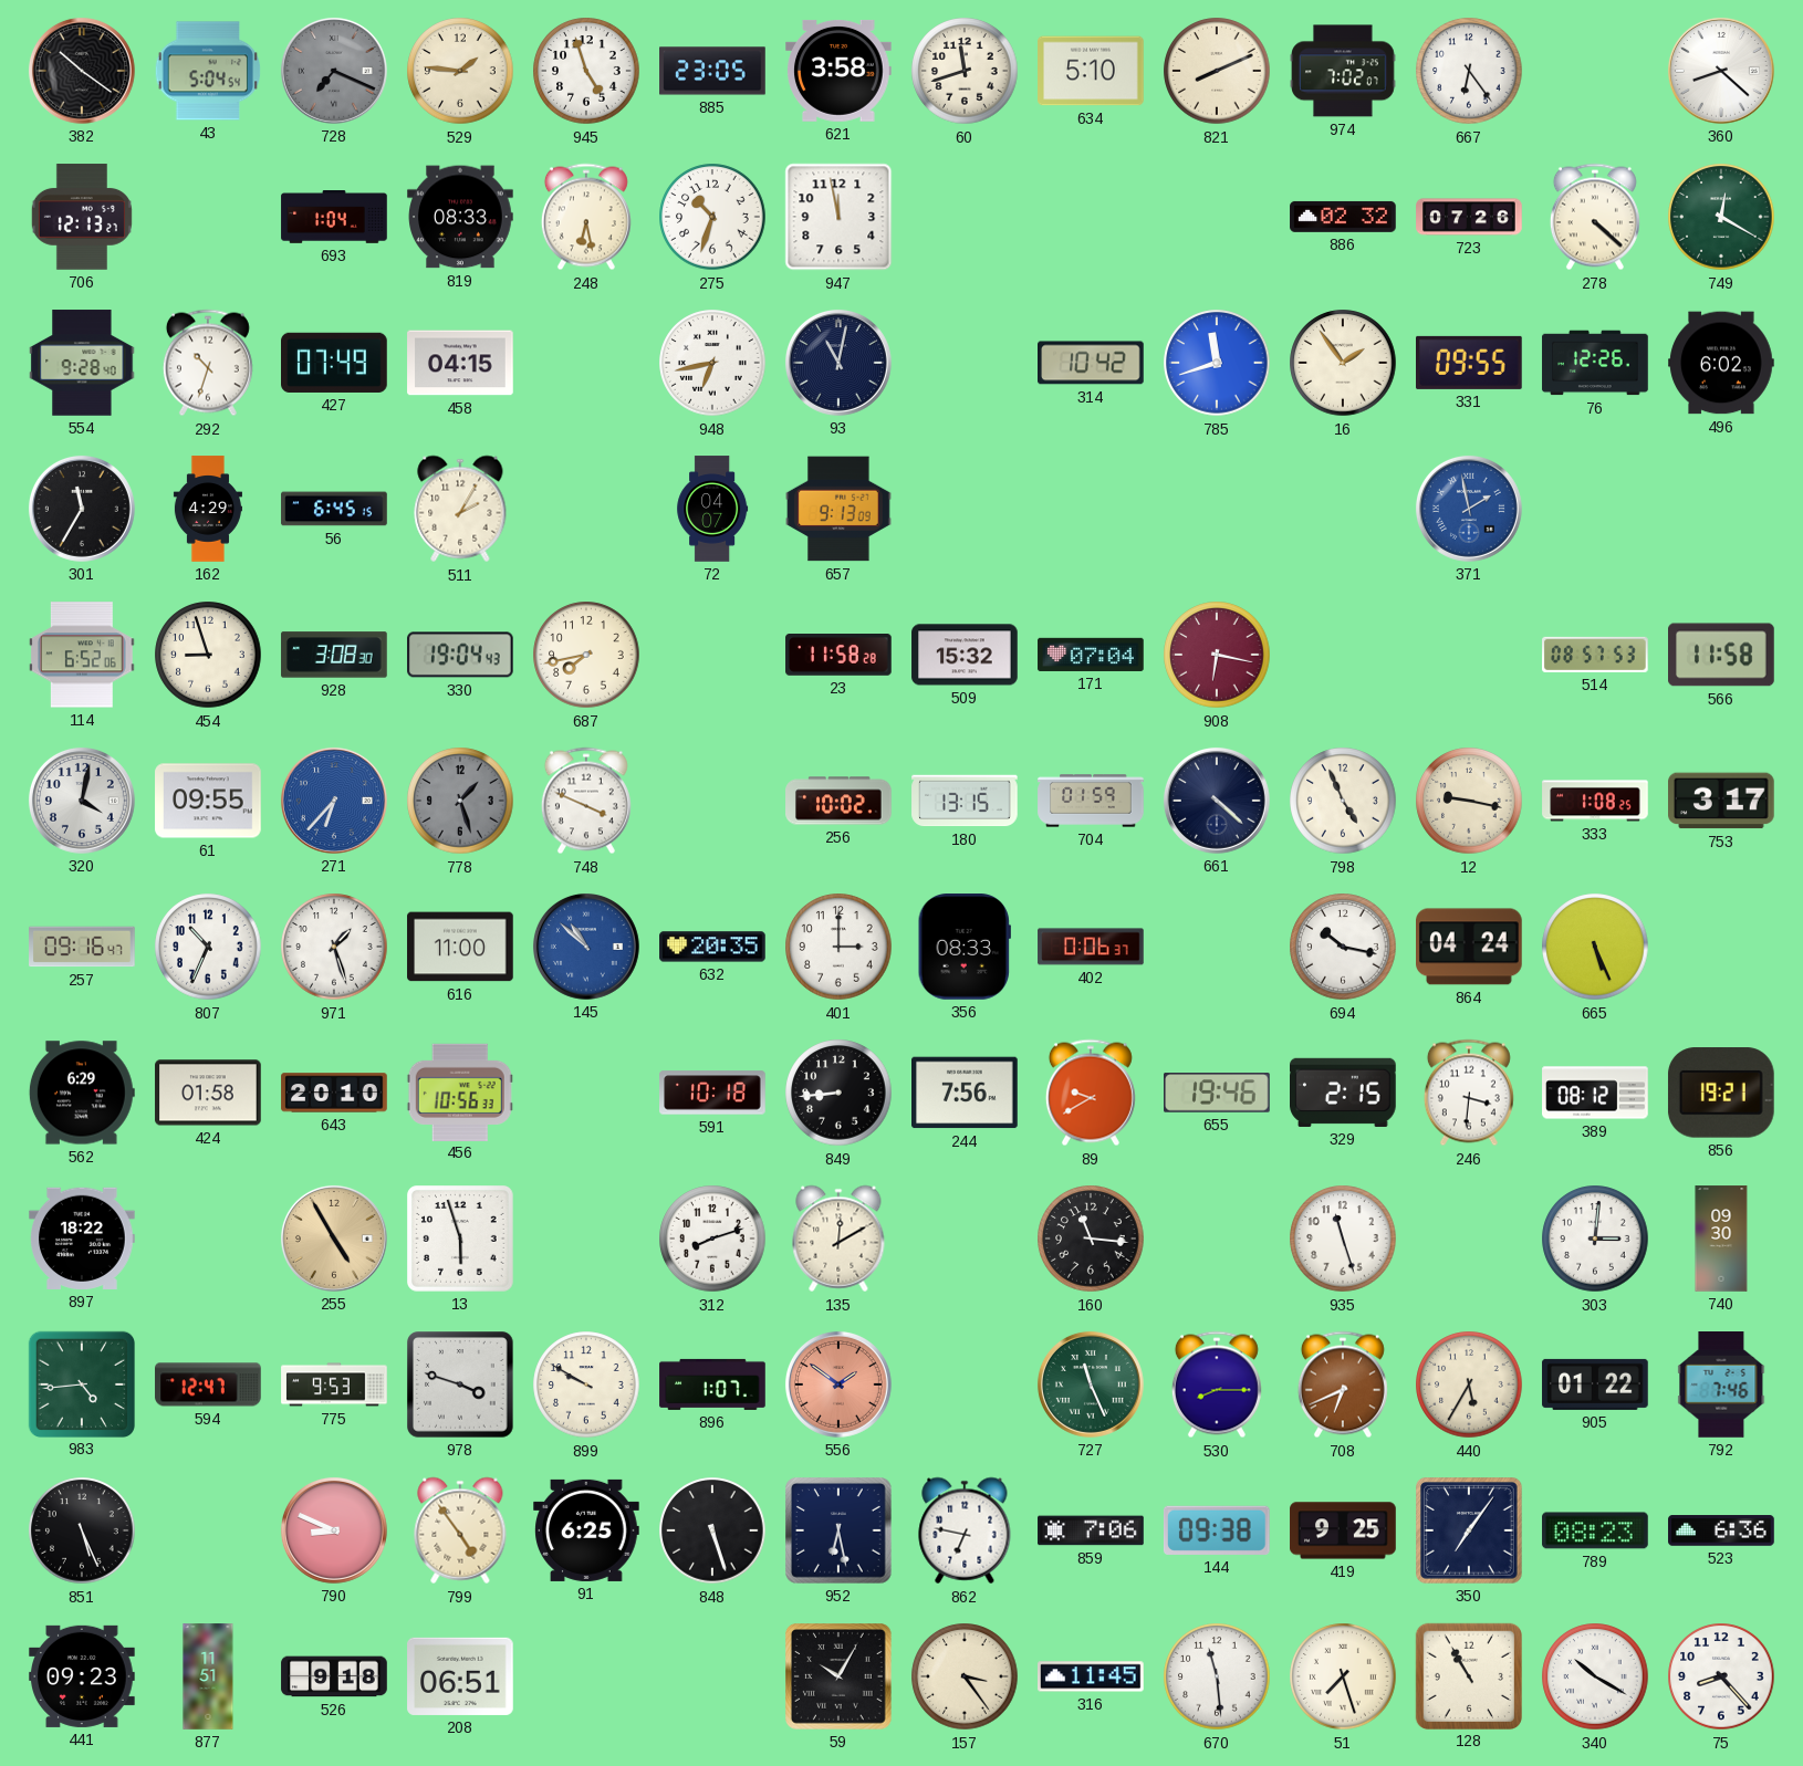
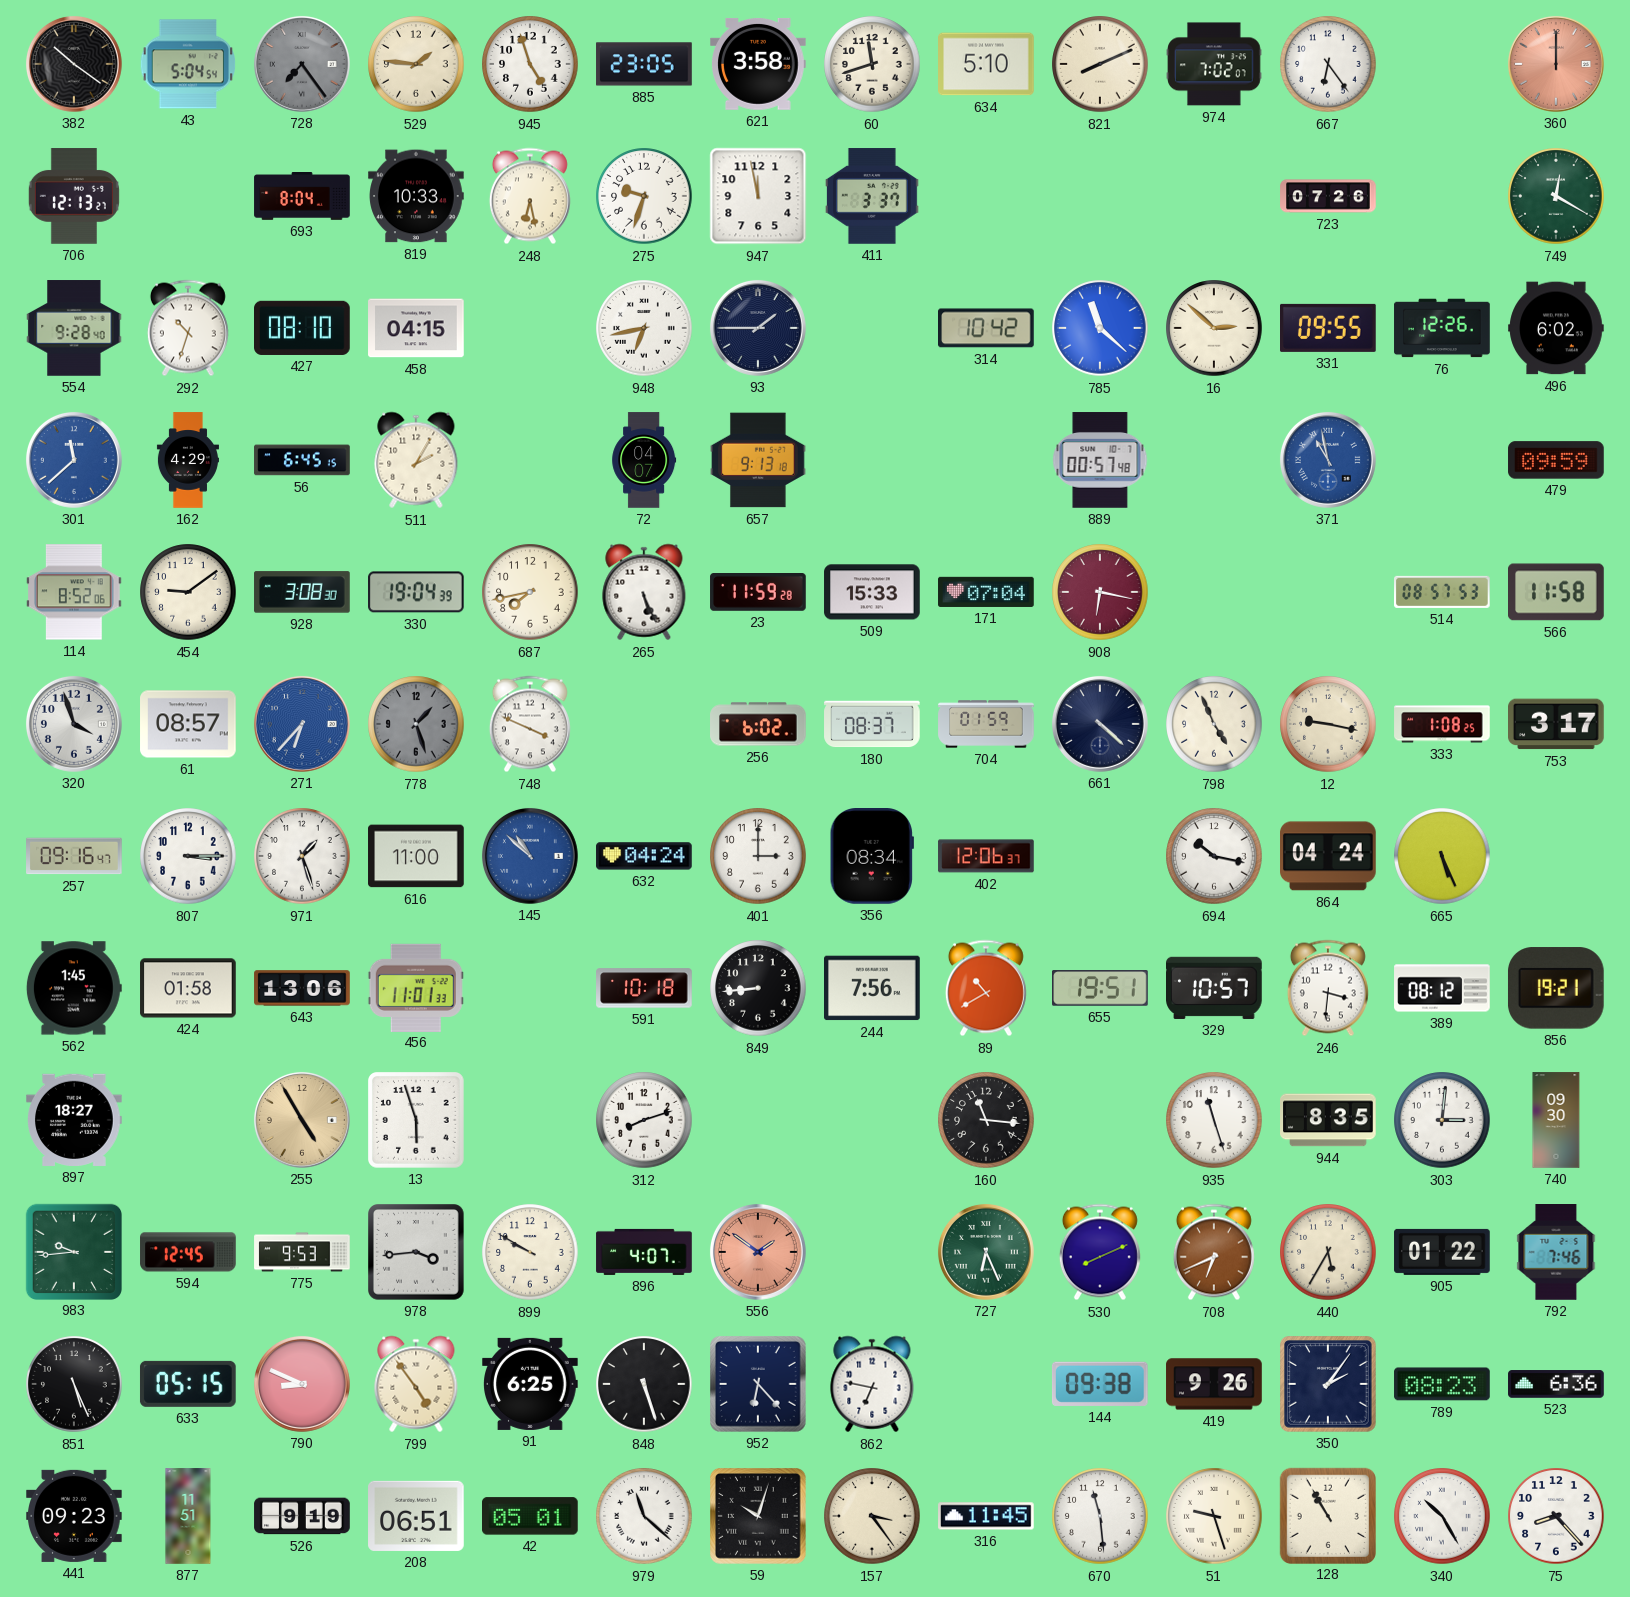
728: 7:19 -> 7:24 (302, 64)
360: 8:22 -> 12:00 (1556, 64)
360 dial: white -> salmon (1556, 64)
693: 1:04 -> 8:04 (302, 197)
819: 08:33 -> 10:33 (416, 196)
275: 10:33 -> 9:33 (644, 196)
411: none -> 3:37 (872, 196)
886: 02:32 -> none (1343, 217)
278: 4:22 -> none (1595, 217)
427: 07:49 -> 08:10 (303, 328)
93: 11:02 -> 1:45 (758, 328)
785: 11:42 -> 11:22 (1100, 328)
16: 1:54 -> 2:52 (1214, 328)
301: 11:35 -> 11:38 (74, 460)
301 dial: black -> blue (74, 460)
657: 9:13:09 -> 9:13:18 (758, 460)
889: none -> 00:57 (1100, 460)
371: 1:58 -> 10:58 (1328, 460)
479: none -> 09:59 (1556, 460)
114: 6:52 -> 8:52 (75, 592)
454: 8:57 -> 9:09 (188, 592)
330: 19:04:43 -> 19:04:39 (417, 592)
265: none -> 5:26 (644, 592)
23: 11:58 -> 11:59 (758, 593)
509: 15:32 -> 15:33 (872, 592)
320: 4:02 -> 3:57 (74, 724)
61: 09:55 -> 08:57 (188, 724)
256: 10:02 -> 6:02 (758, 724)
180: 13:15 -> 08:37 (872, 724)
807: 10:34 -> 3:15 (188, 856)
632: 20:35 -> 04:24 (644, 856)
356: 08:33 -> 08:34 (872, 856)
402: 0:06 -> 12:06 (986, 856)
562: 6:29 -> 1:45 (74, 988)
643: 20:10 -> 13:06 (302, 988)
456: 10:56 -> 11:01 (416, 987)
89: 9:40 -> 10:40 (986, 988)
655: 19:46 -> 19:51 (1100, 988)
329: 2:15 -> 10:57 (1215, 988)
897: 18:22 -> 18:27 (74, 1120)
135: 12:10 -> none (838, 1239)
944: none -> 8:35 (1328, 1120)
983: 4:44 -> 9:44 (73, 1251)
594: 12:47 -> 12:45 (188, 1252)
978: 3:48 -> 3:44 (417, 1253)
896: 1:07 -> 4:07 (644, 1252)
727: 11:26 -> 6:26 (986, 1252)
530: 8:15 -> 8:11 (1100, 1252)
633: none -> 05:15 (188, 1384)
952: 6:28 -> 6:23 (759, 1385)
859: 7:06 -> none (1091, 1530)
419: 9:25 -> 9:26 (1214, 1384)
350: 7:06 -> 2:06 (1329, 1385)
526: 9:18 -> 9:19 (302, 1516)
42: none -> 05:01 (531, 1516)
979: none -> 11:22 (644, 1516)
59: 10:05 -> 10:03 (759, 1517)
51: 7:27 -> 9:27 (1214, 1516)
340: 10:20 -> 10:25 (1442, 1516)
